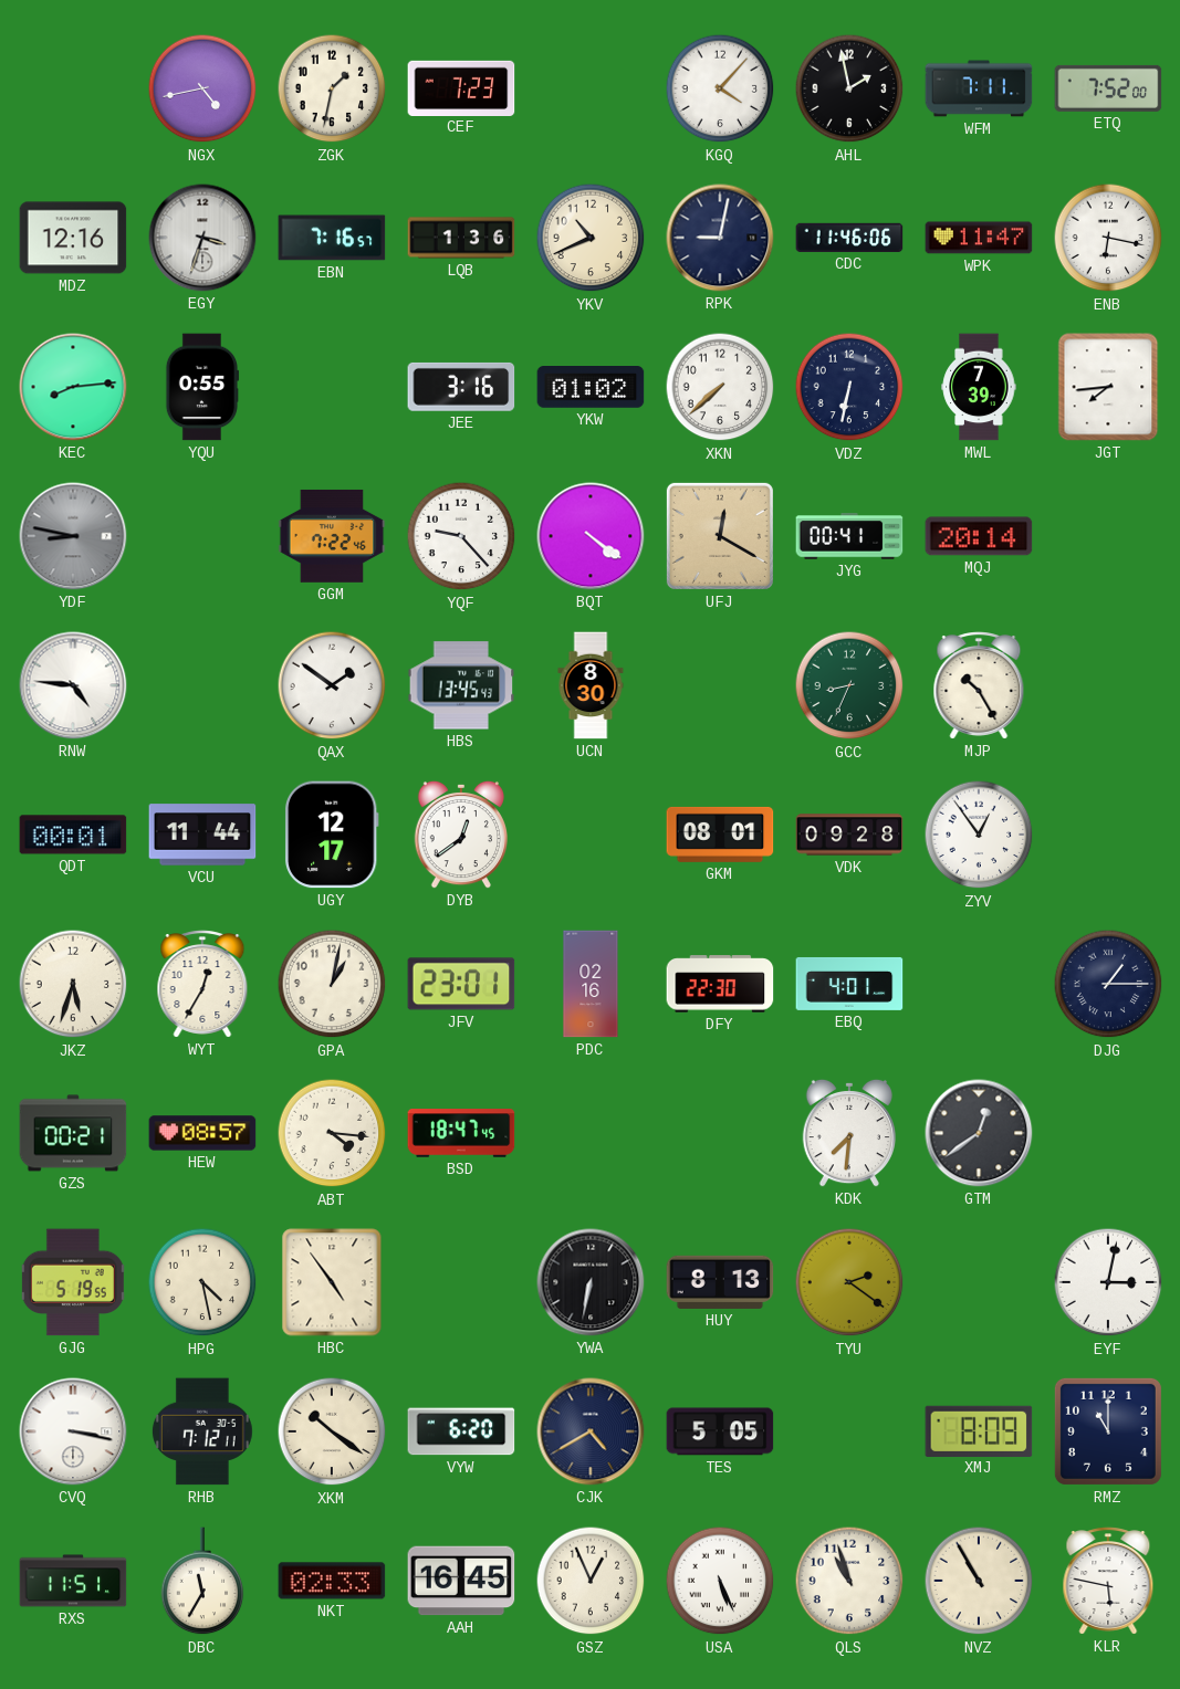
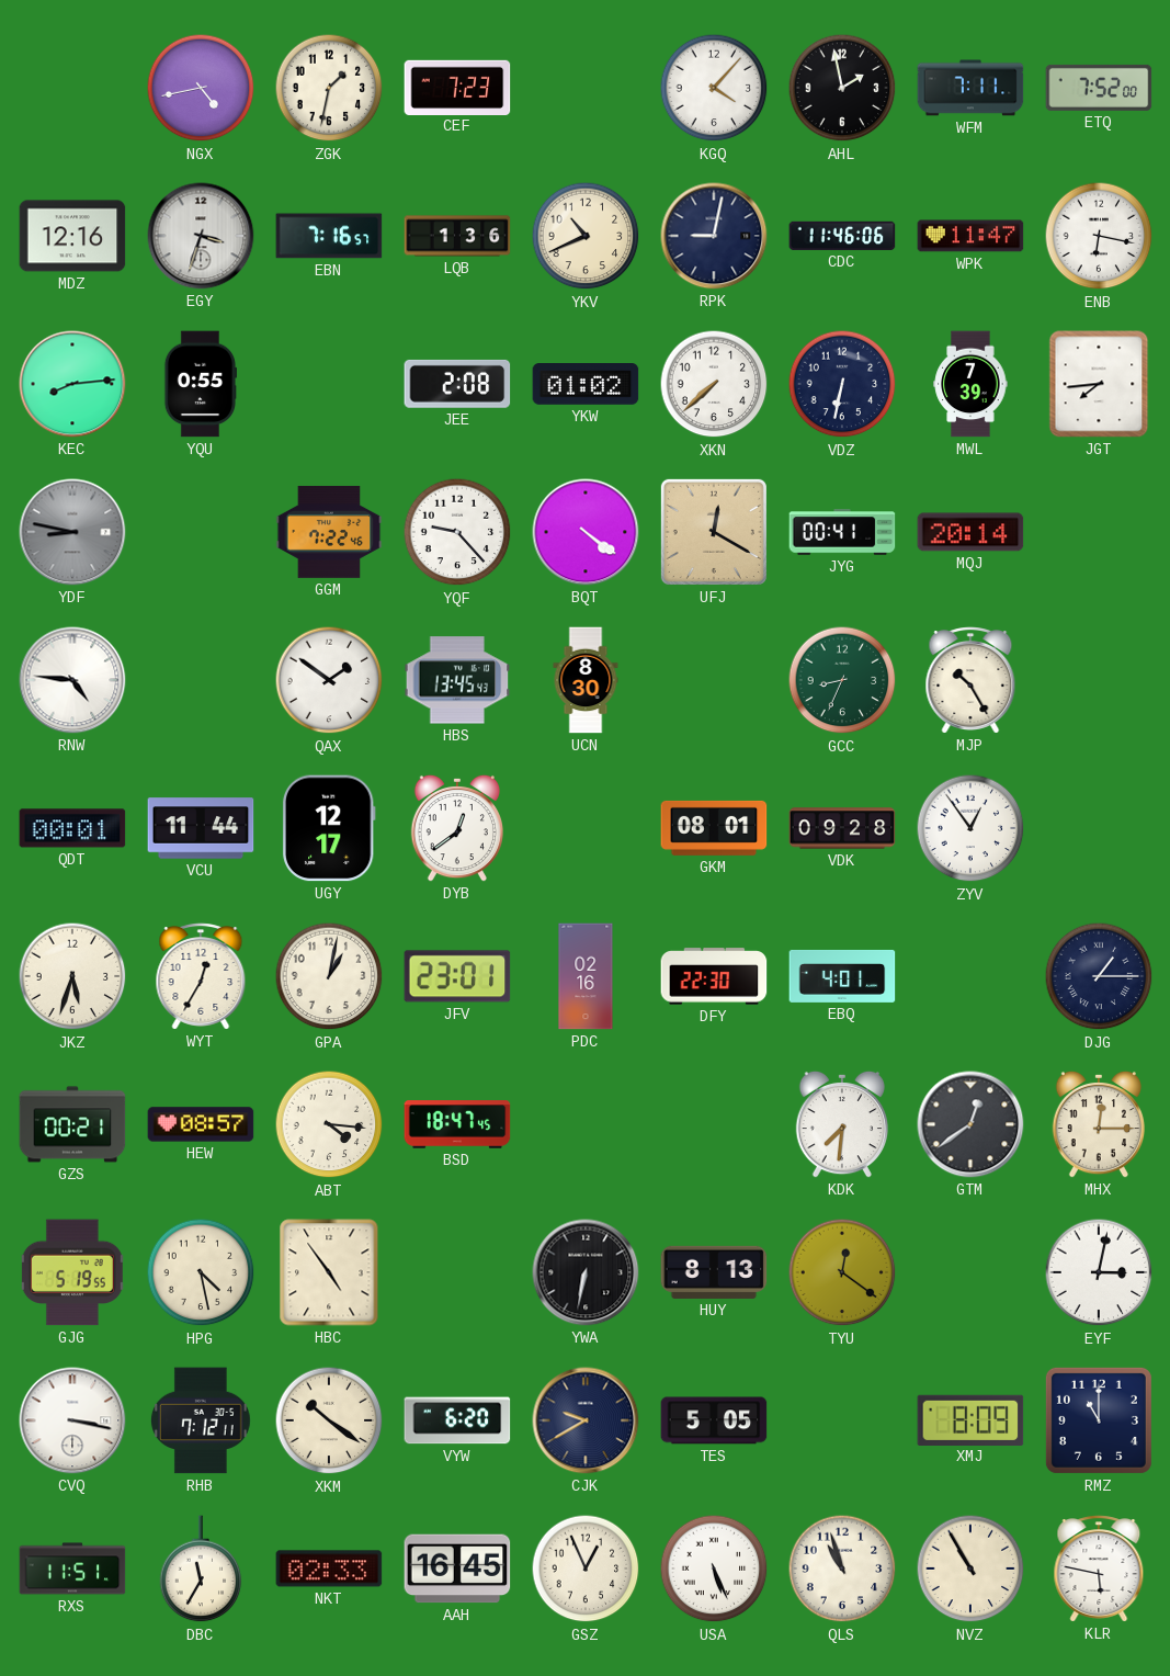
JEE: 3:16 -> 2:08 (457, 384)
MHX: none -> 12:15 (1098, 1124)
TYU: 2:21 -> 12:21 (842, 1272)
CJK: 4:40 -> 9:40 (586, 1420)
